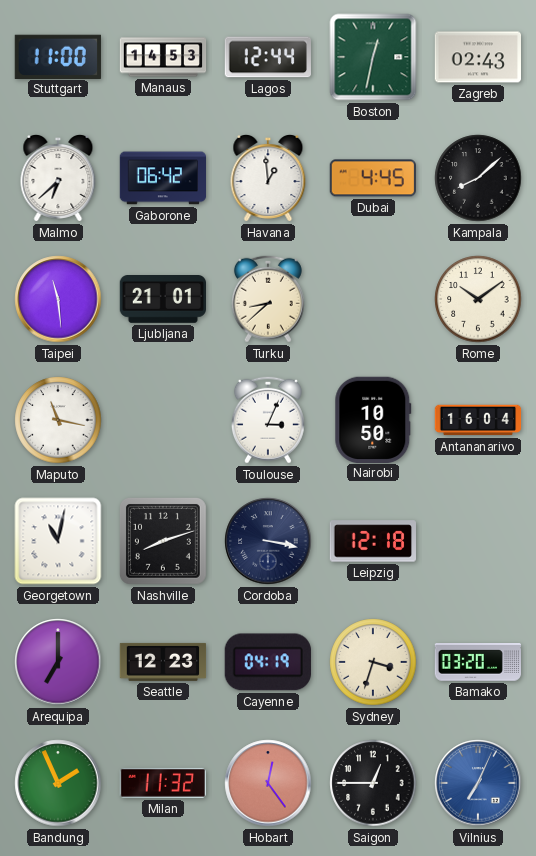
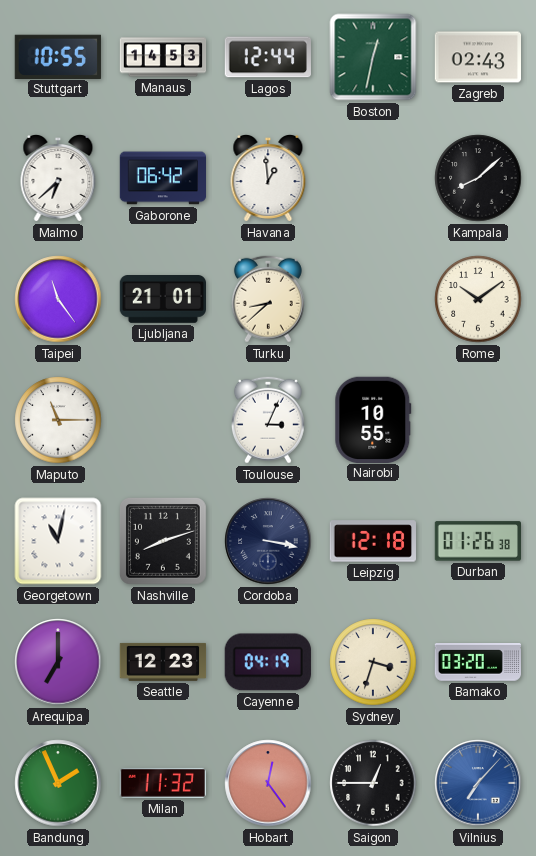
Stuttgart: 11:00 -> 10:55 (58, 56)
Dubai: 4:45 -> none (373, 178)
Taipei: 11:29 -> 11:24 (58, 299)
Maputo: 11:17 -> 11:15 (58, 420)
Nairobi: 10:50 -> 10:55 (373, 419)
Antananarivo: 16:04 -> none (478, 420)
Durban: none -> 01:26 (478, 541)
Vilnius: 7:04 -> 7:07 (478, 783)
